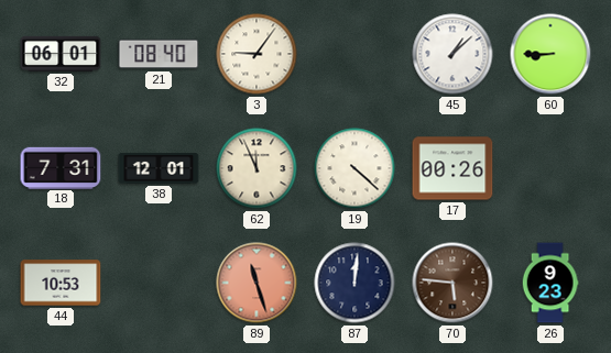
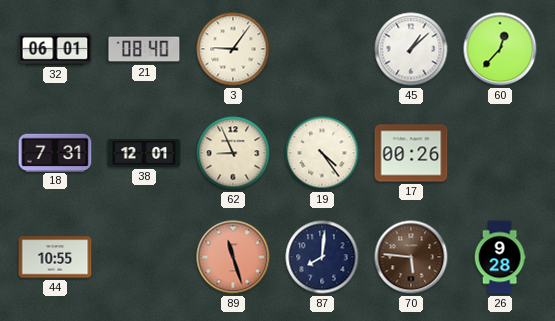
60: 8:45 -> 12:37 (500, 49)
62: 11:56 -> 8:56 (233, 153)
19: 4:22 -> 4:24 (322, 153)
44: 10:53 -> 10:55 (55, 257)
87: 12:01 -> 8:01 (322, 257)
26: 9:23 -> 9:28 (500, 257)
